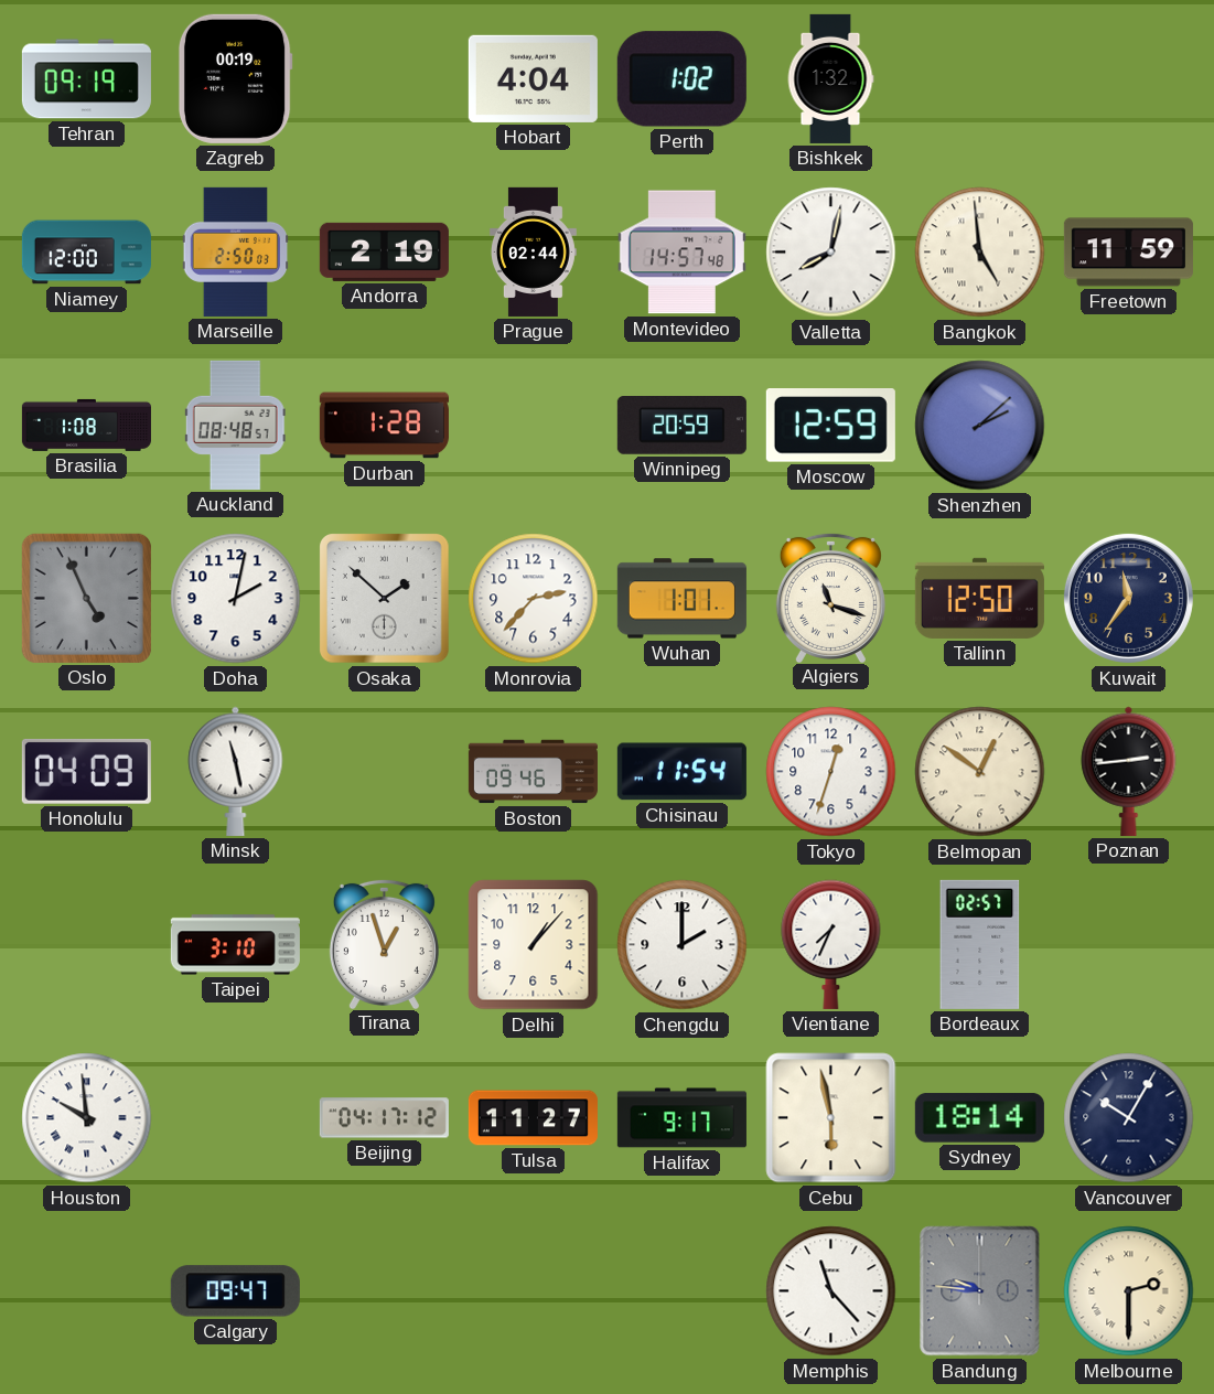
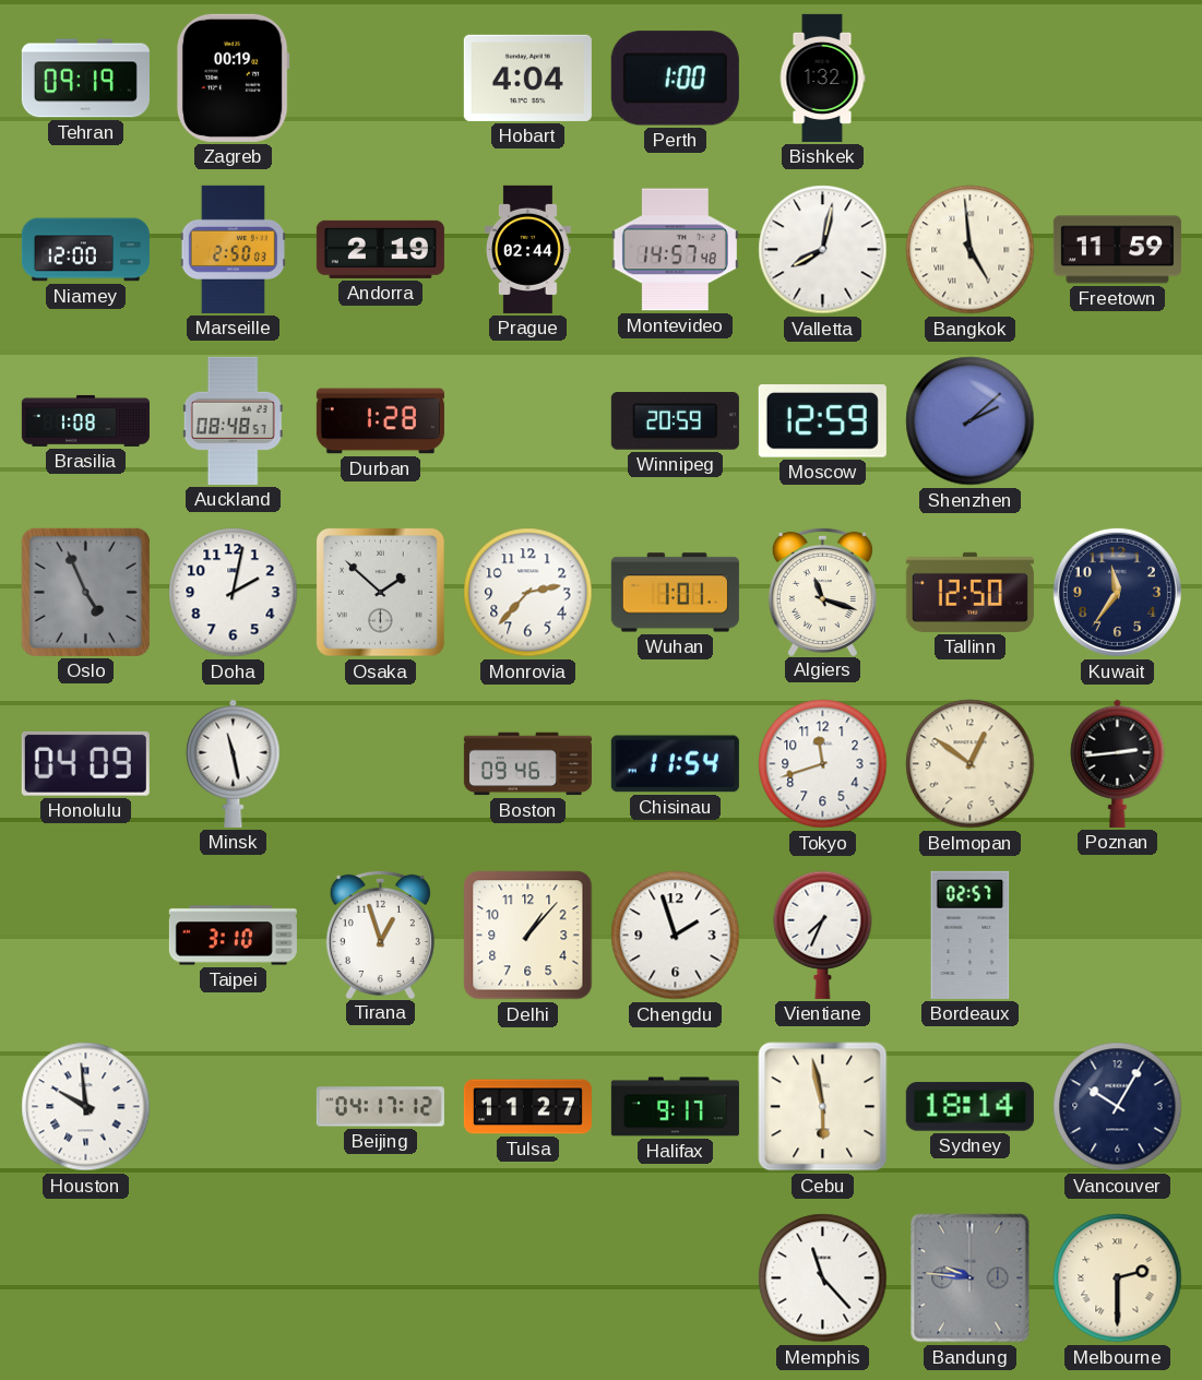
Perth: 1:02 -> 1:00 (675, 79)
Tokyo: 12:33 -> 11:42 (823, 764)
Chengdu: 2:00 -> 1:57 (676, 936)
Calgary: 09:47 -> none (235, 1291)
